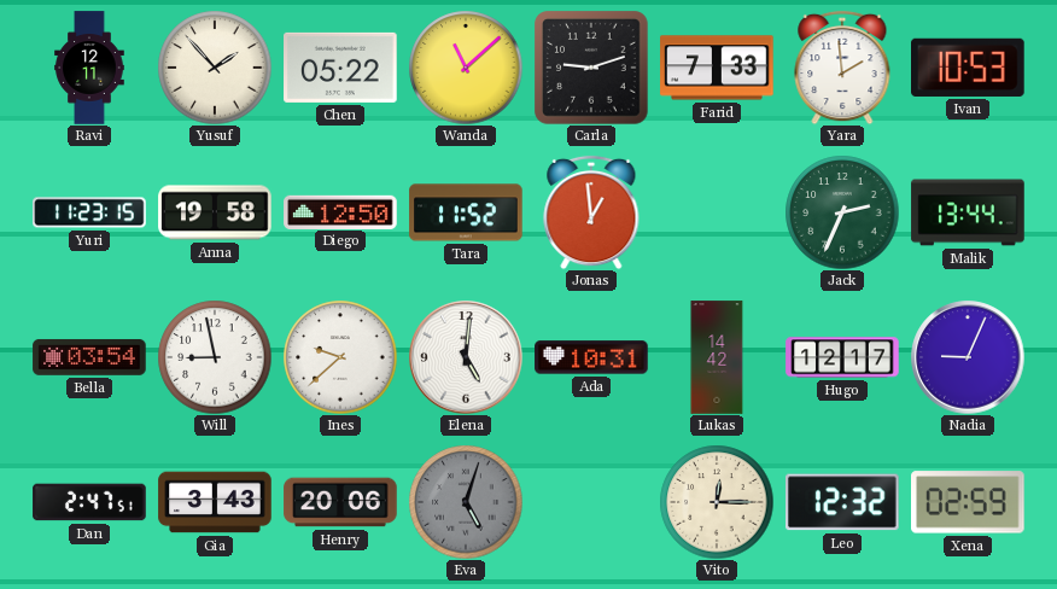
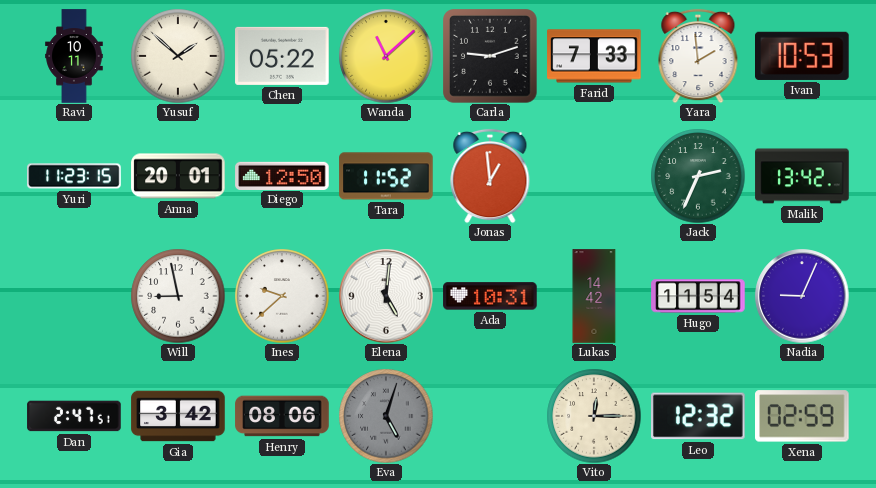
Ravi: 12:11 -> 10:11 (74, 56)
Yusuf: 1:53 -> 1:52 (178, 56)
Anna: 19:58 -> 20:01 (178, 176)
Malik: 13:44 -> 13:42 (802, 176)
Bella: 03:54 -> none (89, 357)
Hugo: 12:17 -> 11:54 (698, 296)
Gia: 3:43 -> 3:42 (178, 416)
Henry: 20:06 -> 08:06 (282, 416)
